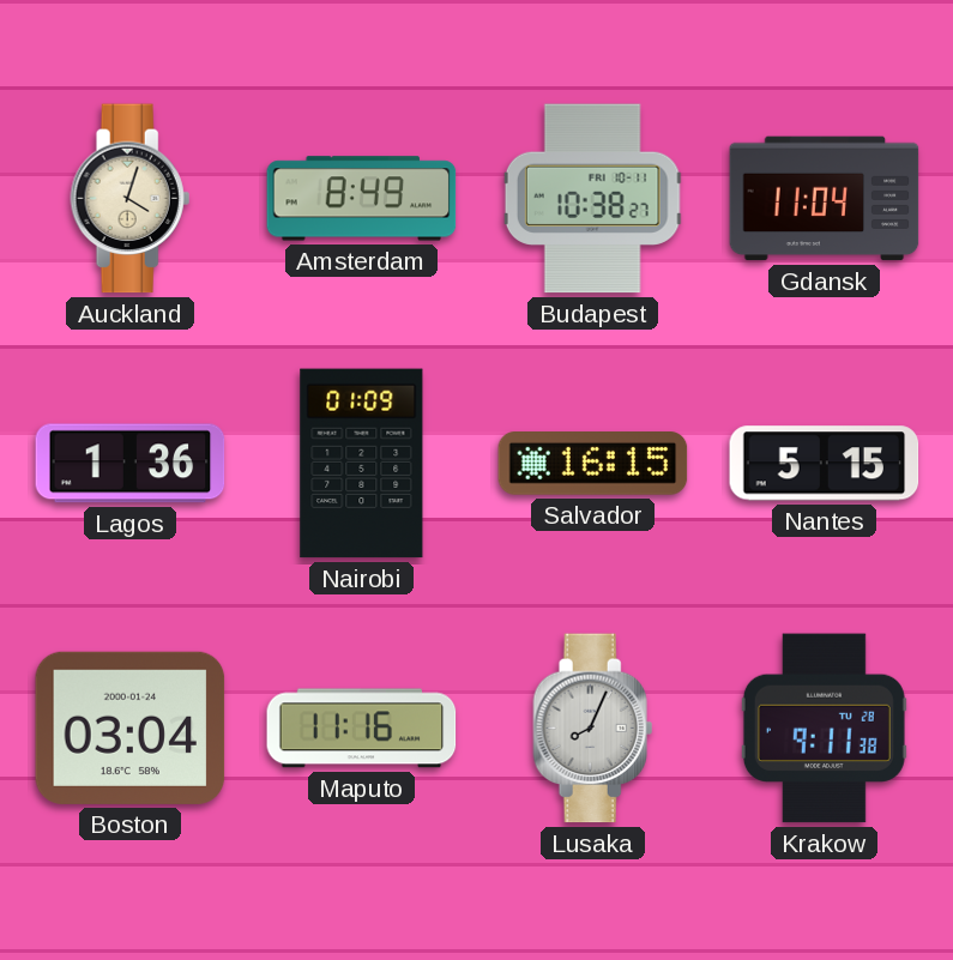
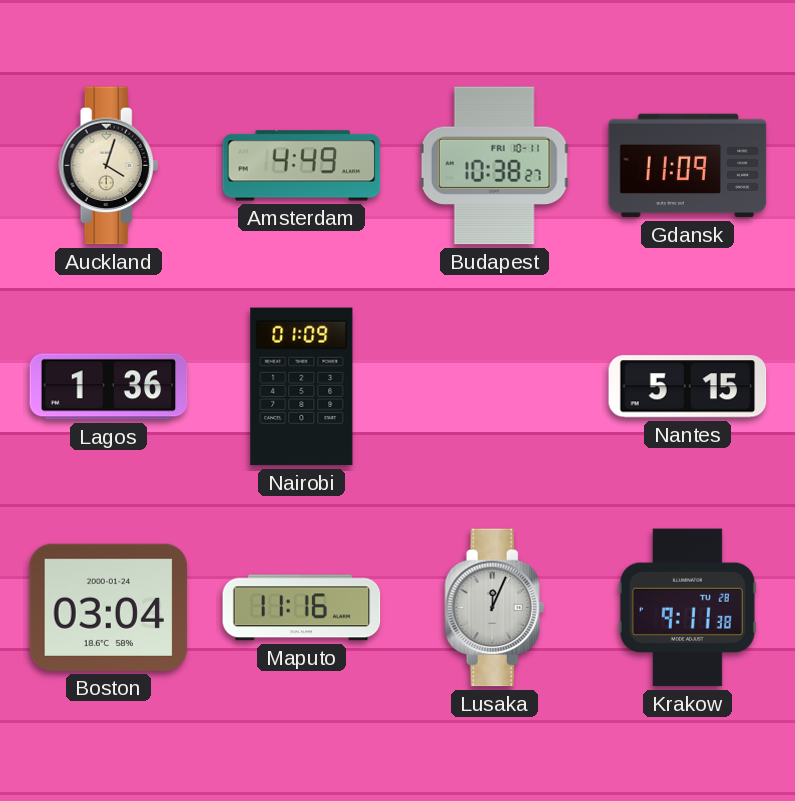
Amsterdam: 8:49 -> 4:49 (302, 166)
Gdansk: 11:04 -> 11:09 (688, 166)
Salvador: 16:15 -> none (593, 464)
Lusaka: 8:04 -> 12:04 (495, 608)
